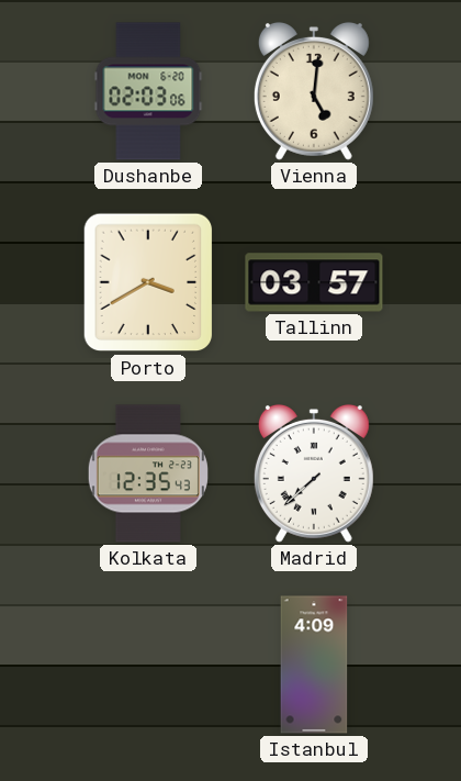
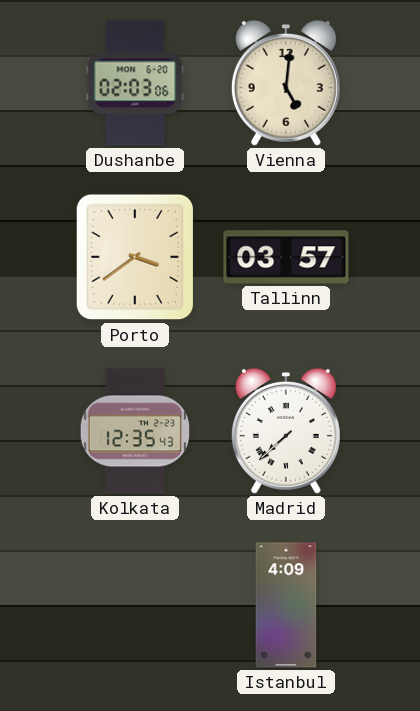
Porto: 3:40 -> 3:39 (135, 257)
